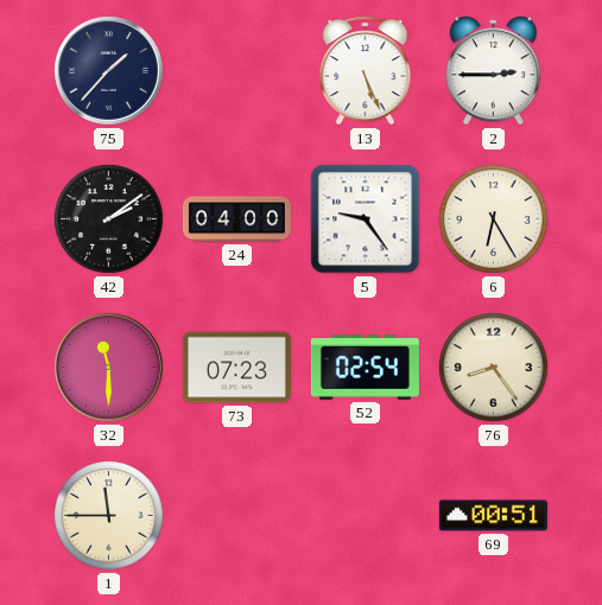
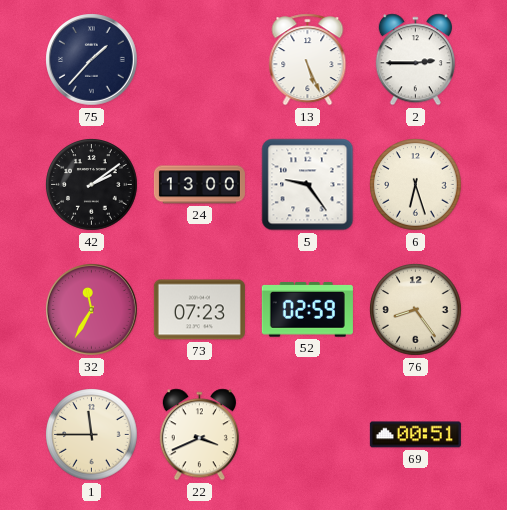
24: 04:00 -> 13:00 (199, 185)
6: 6:25 -> 6:27 (416, 185)
32: 11:30 -> 11:35 (92, 310)
52: 02:54 -> 02:59 (307, 310)
22: none -> 3:41 (199, 435)
